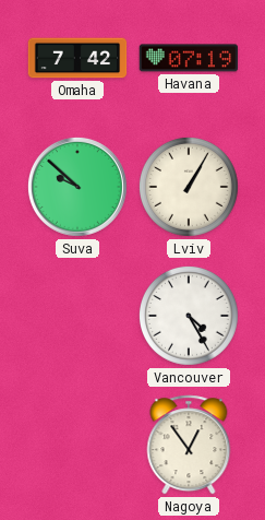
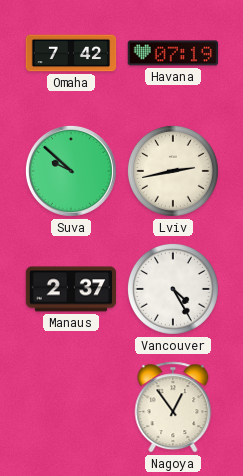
Lviv: 1:05 -> 2:43 (173, 171)
Manaus: none -> 2:37 (71, 289)
